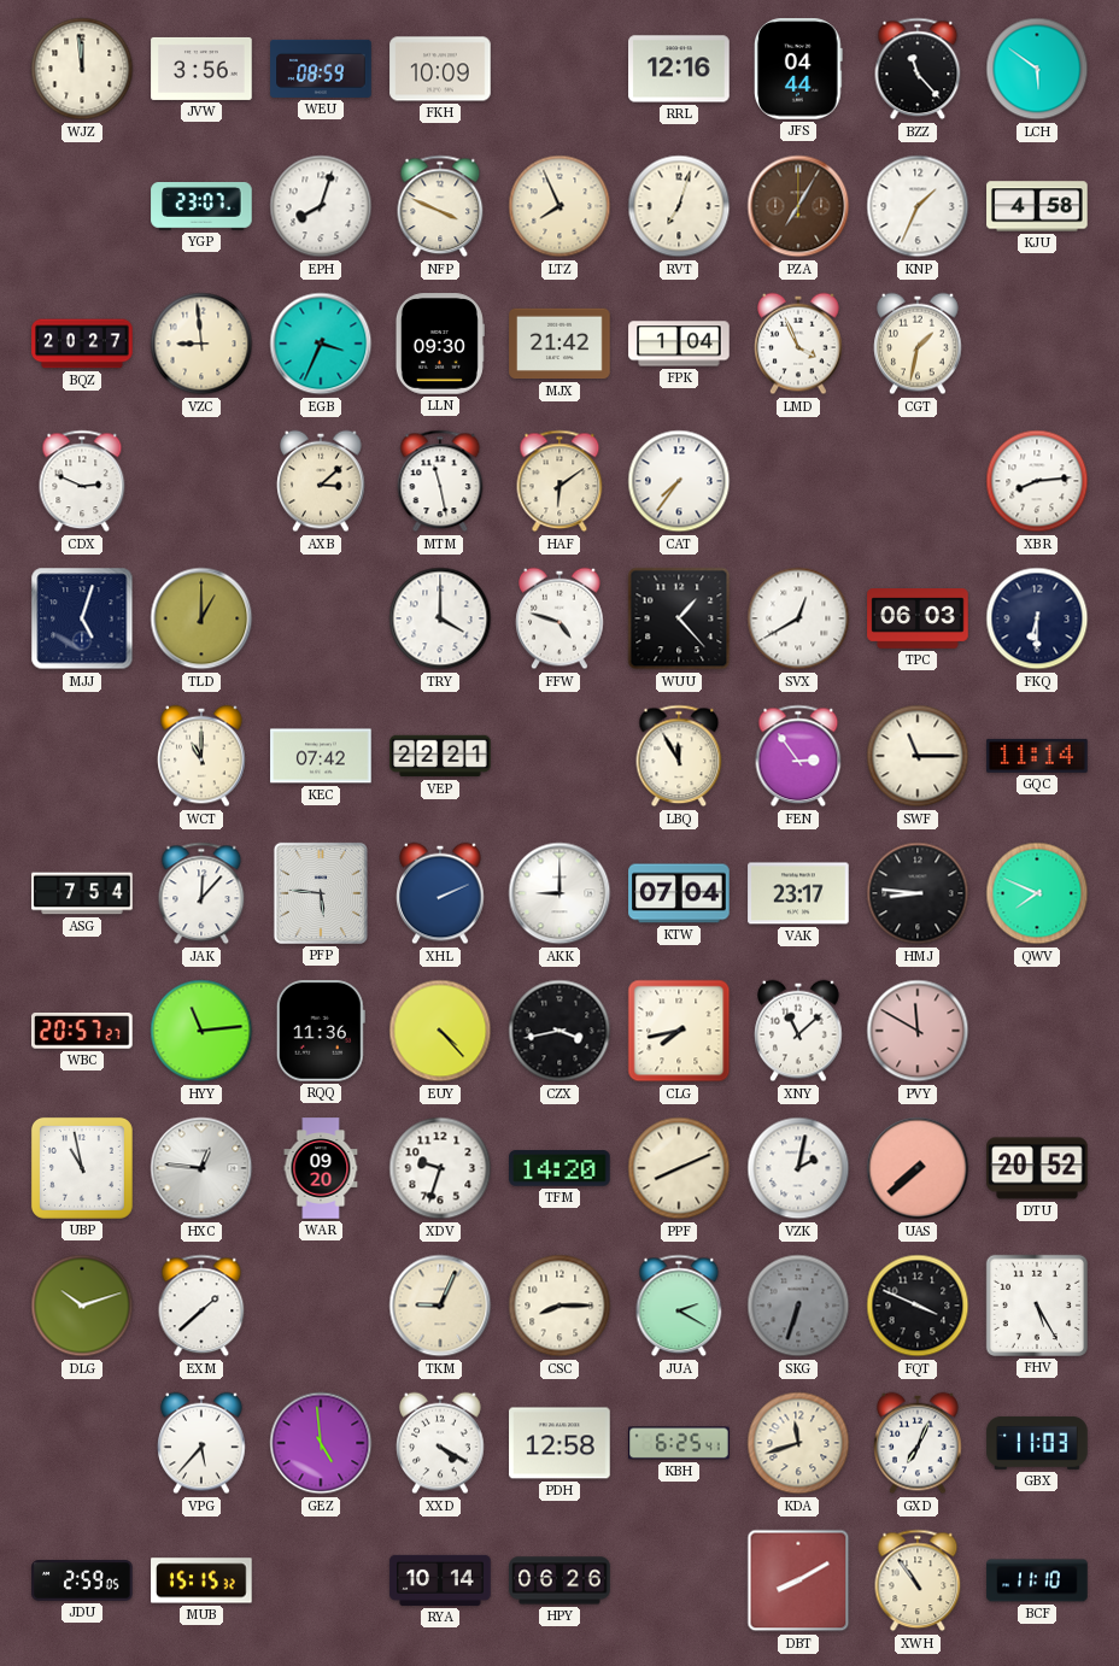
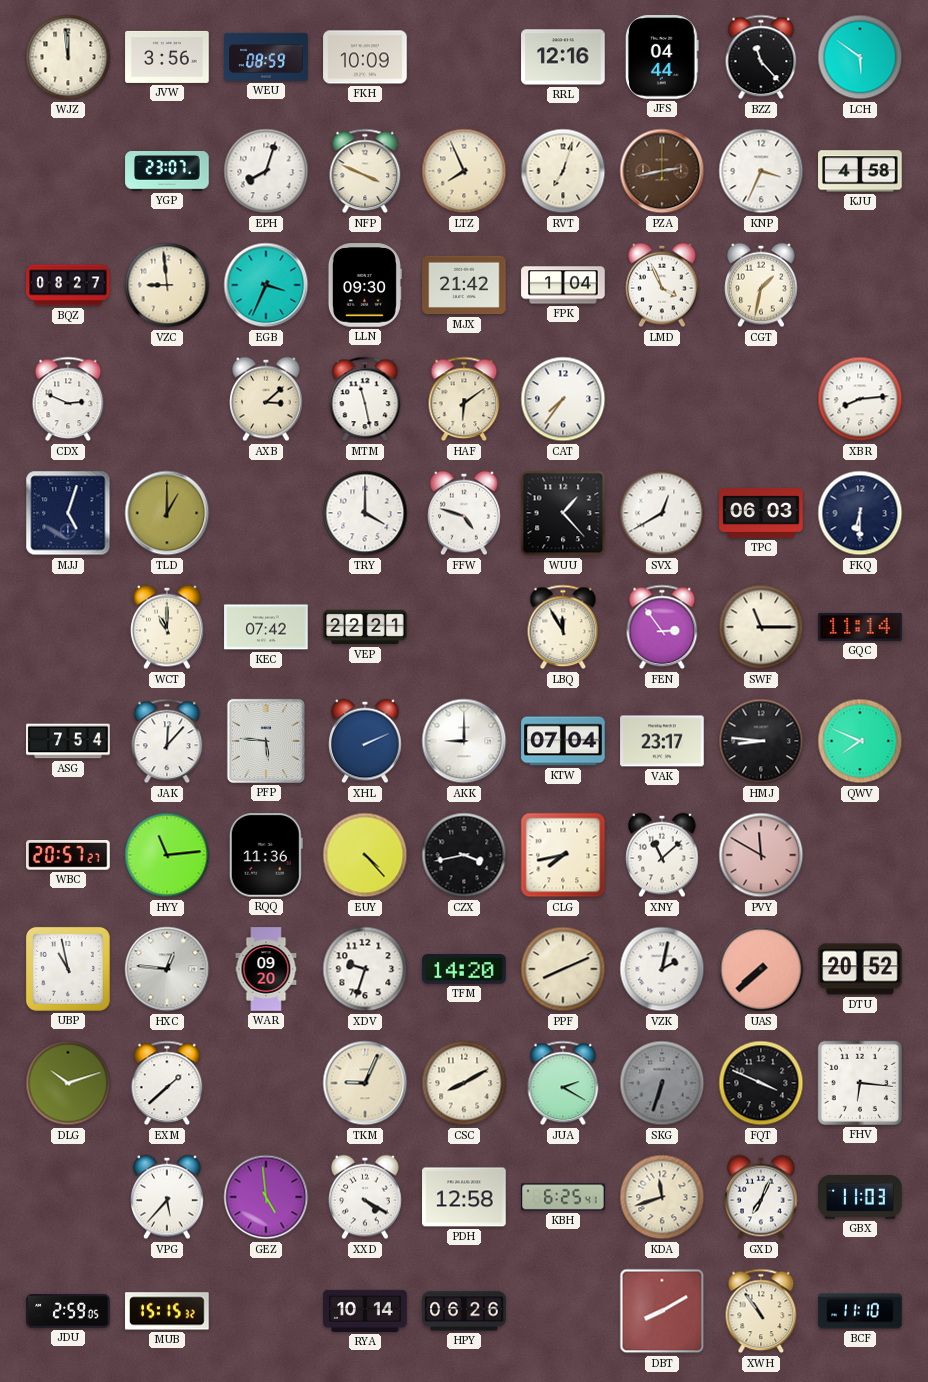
PZA: 7:05 -> 2:43 (662, 171)
KNP: 1:34 -> 3:34 (761, 171)
BQZ: 20:27 -> 08:27 (68, 285)
CSC: 8:15 -> 8:10 (464, 1083)
FHV: 5:25 -> 6:16 (860, 1083)
